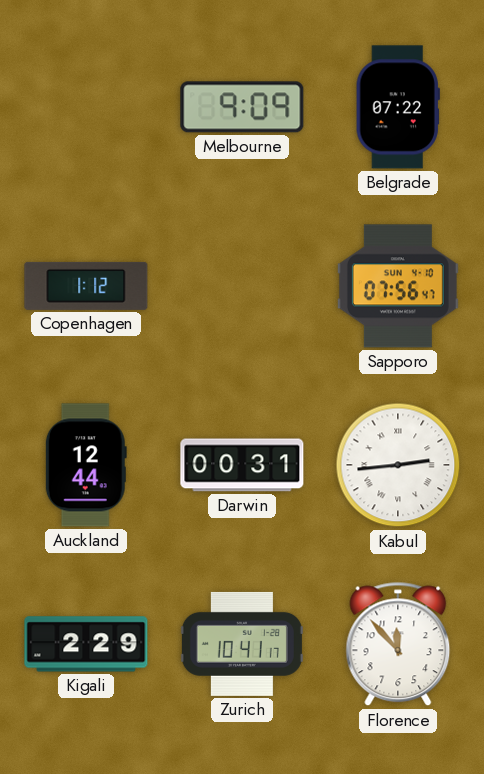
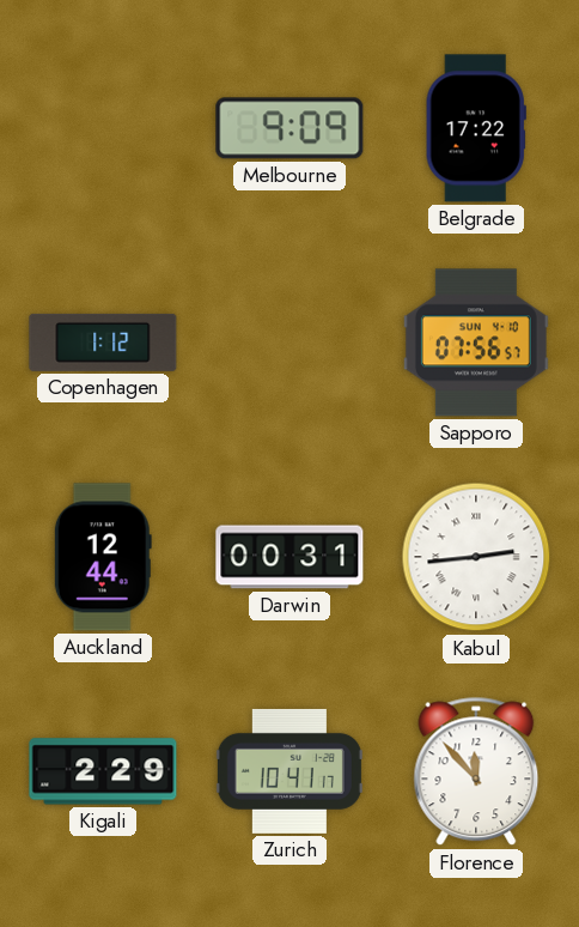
Belgrade: 07:22 -> 17:22 (476, 128)
Sapporo: 07:56:47 -> 07:56:57 (476, 343)
